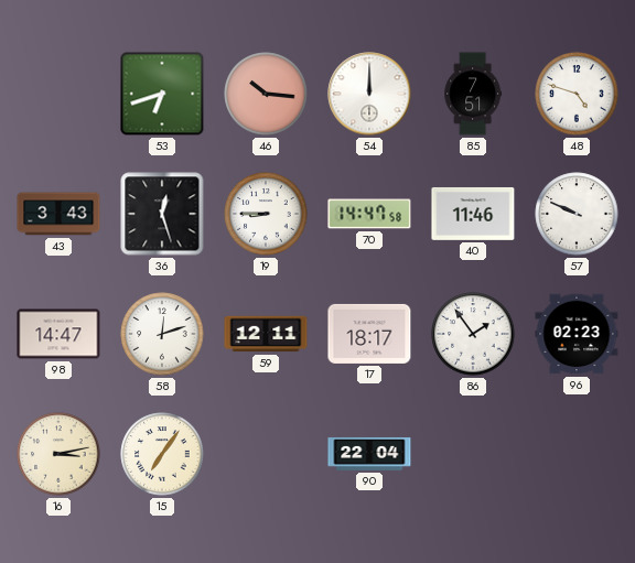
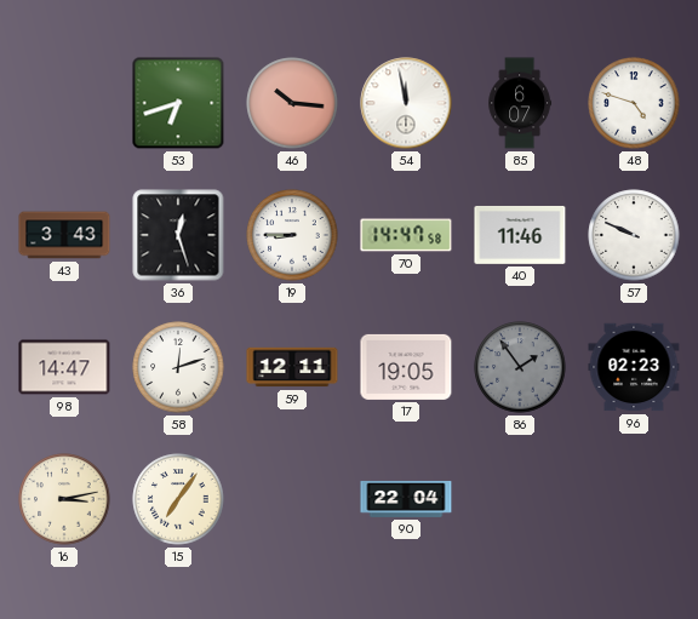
54: 12:00 -> 11:58 (406, 103)
85: 7:51 -> 6:07 (520, 103)
17: 18:17 -> 19:05 (406, 367)
86 dial: white -> grey (520, 367)
